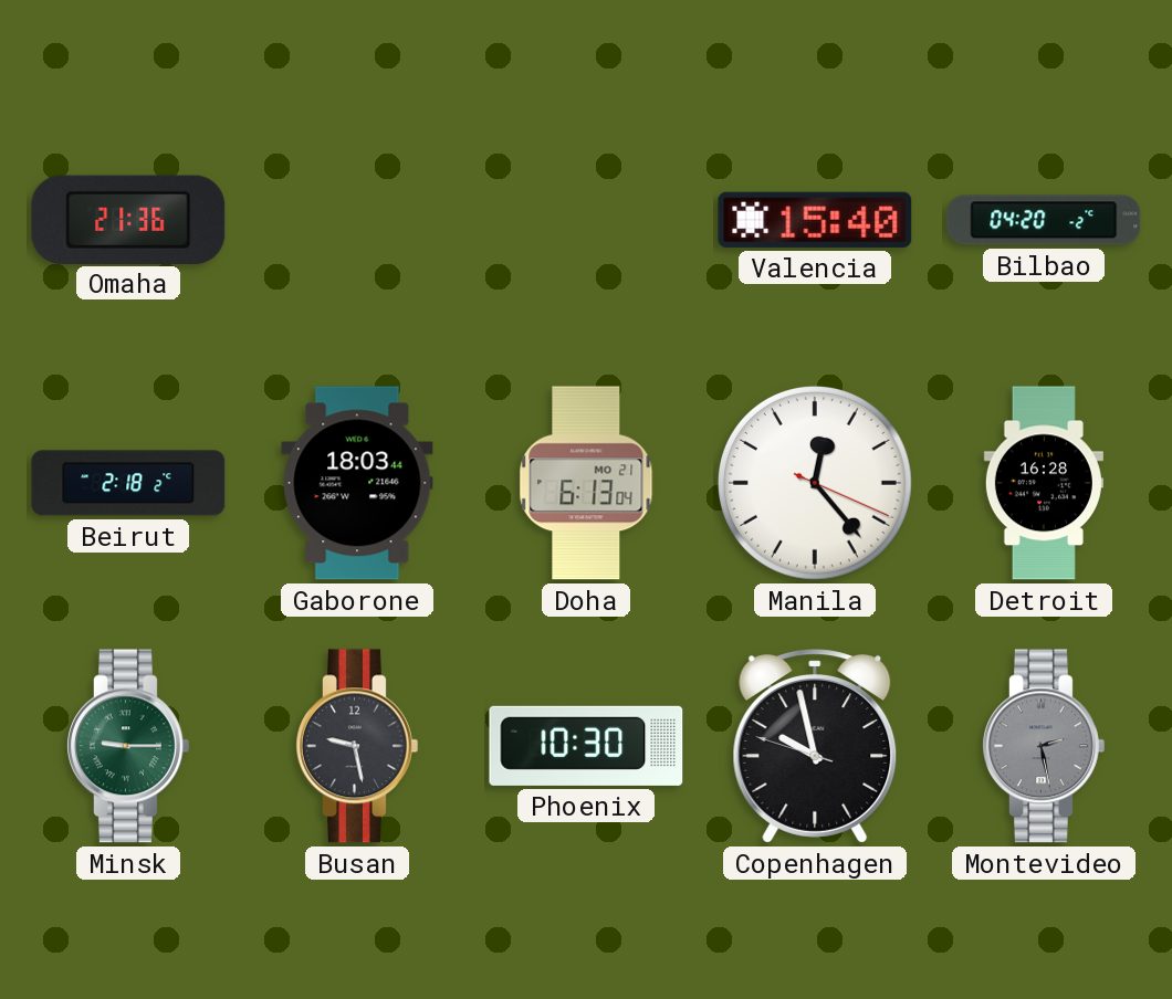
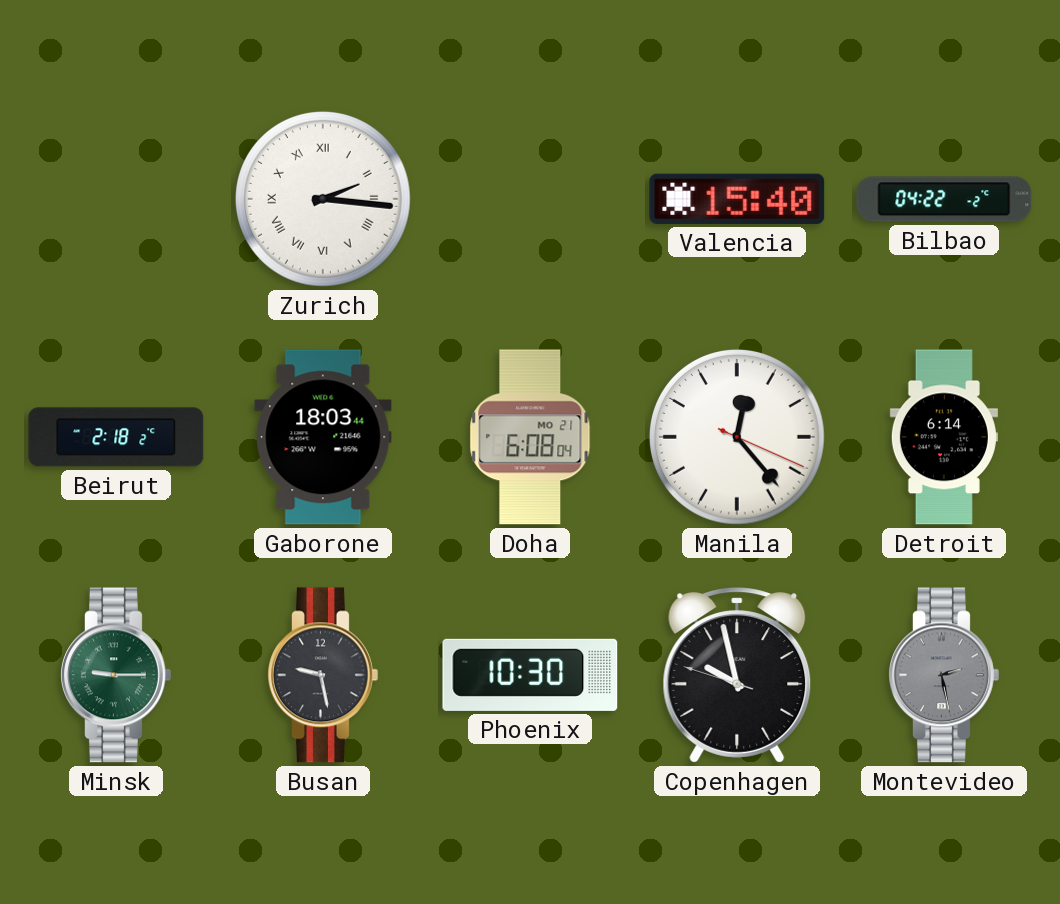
Omaha: 21:36 -> none (128, 219)
Zurich: none -> 2:16 (323, 199)
Bilbao: 04:20 -> 04:22 (944, 199)
Doha: 6:13 -> 6:08 (530, 437)
Detroit: 16:28 -> 6:14 (944, 437)
